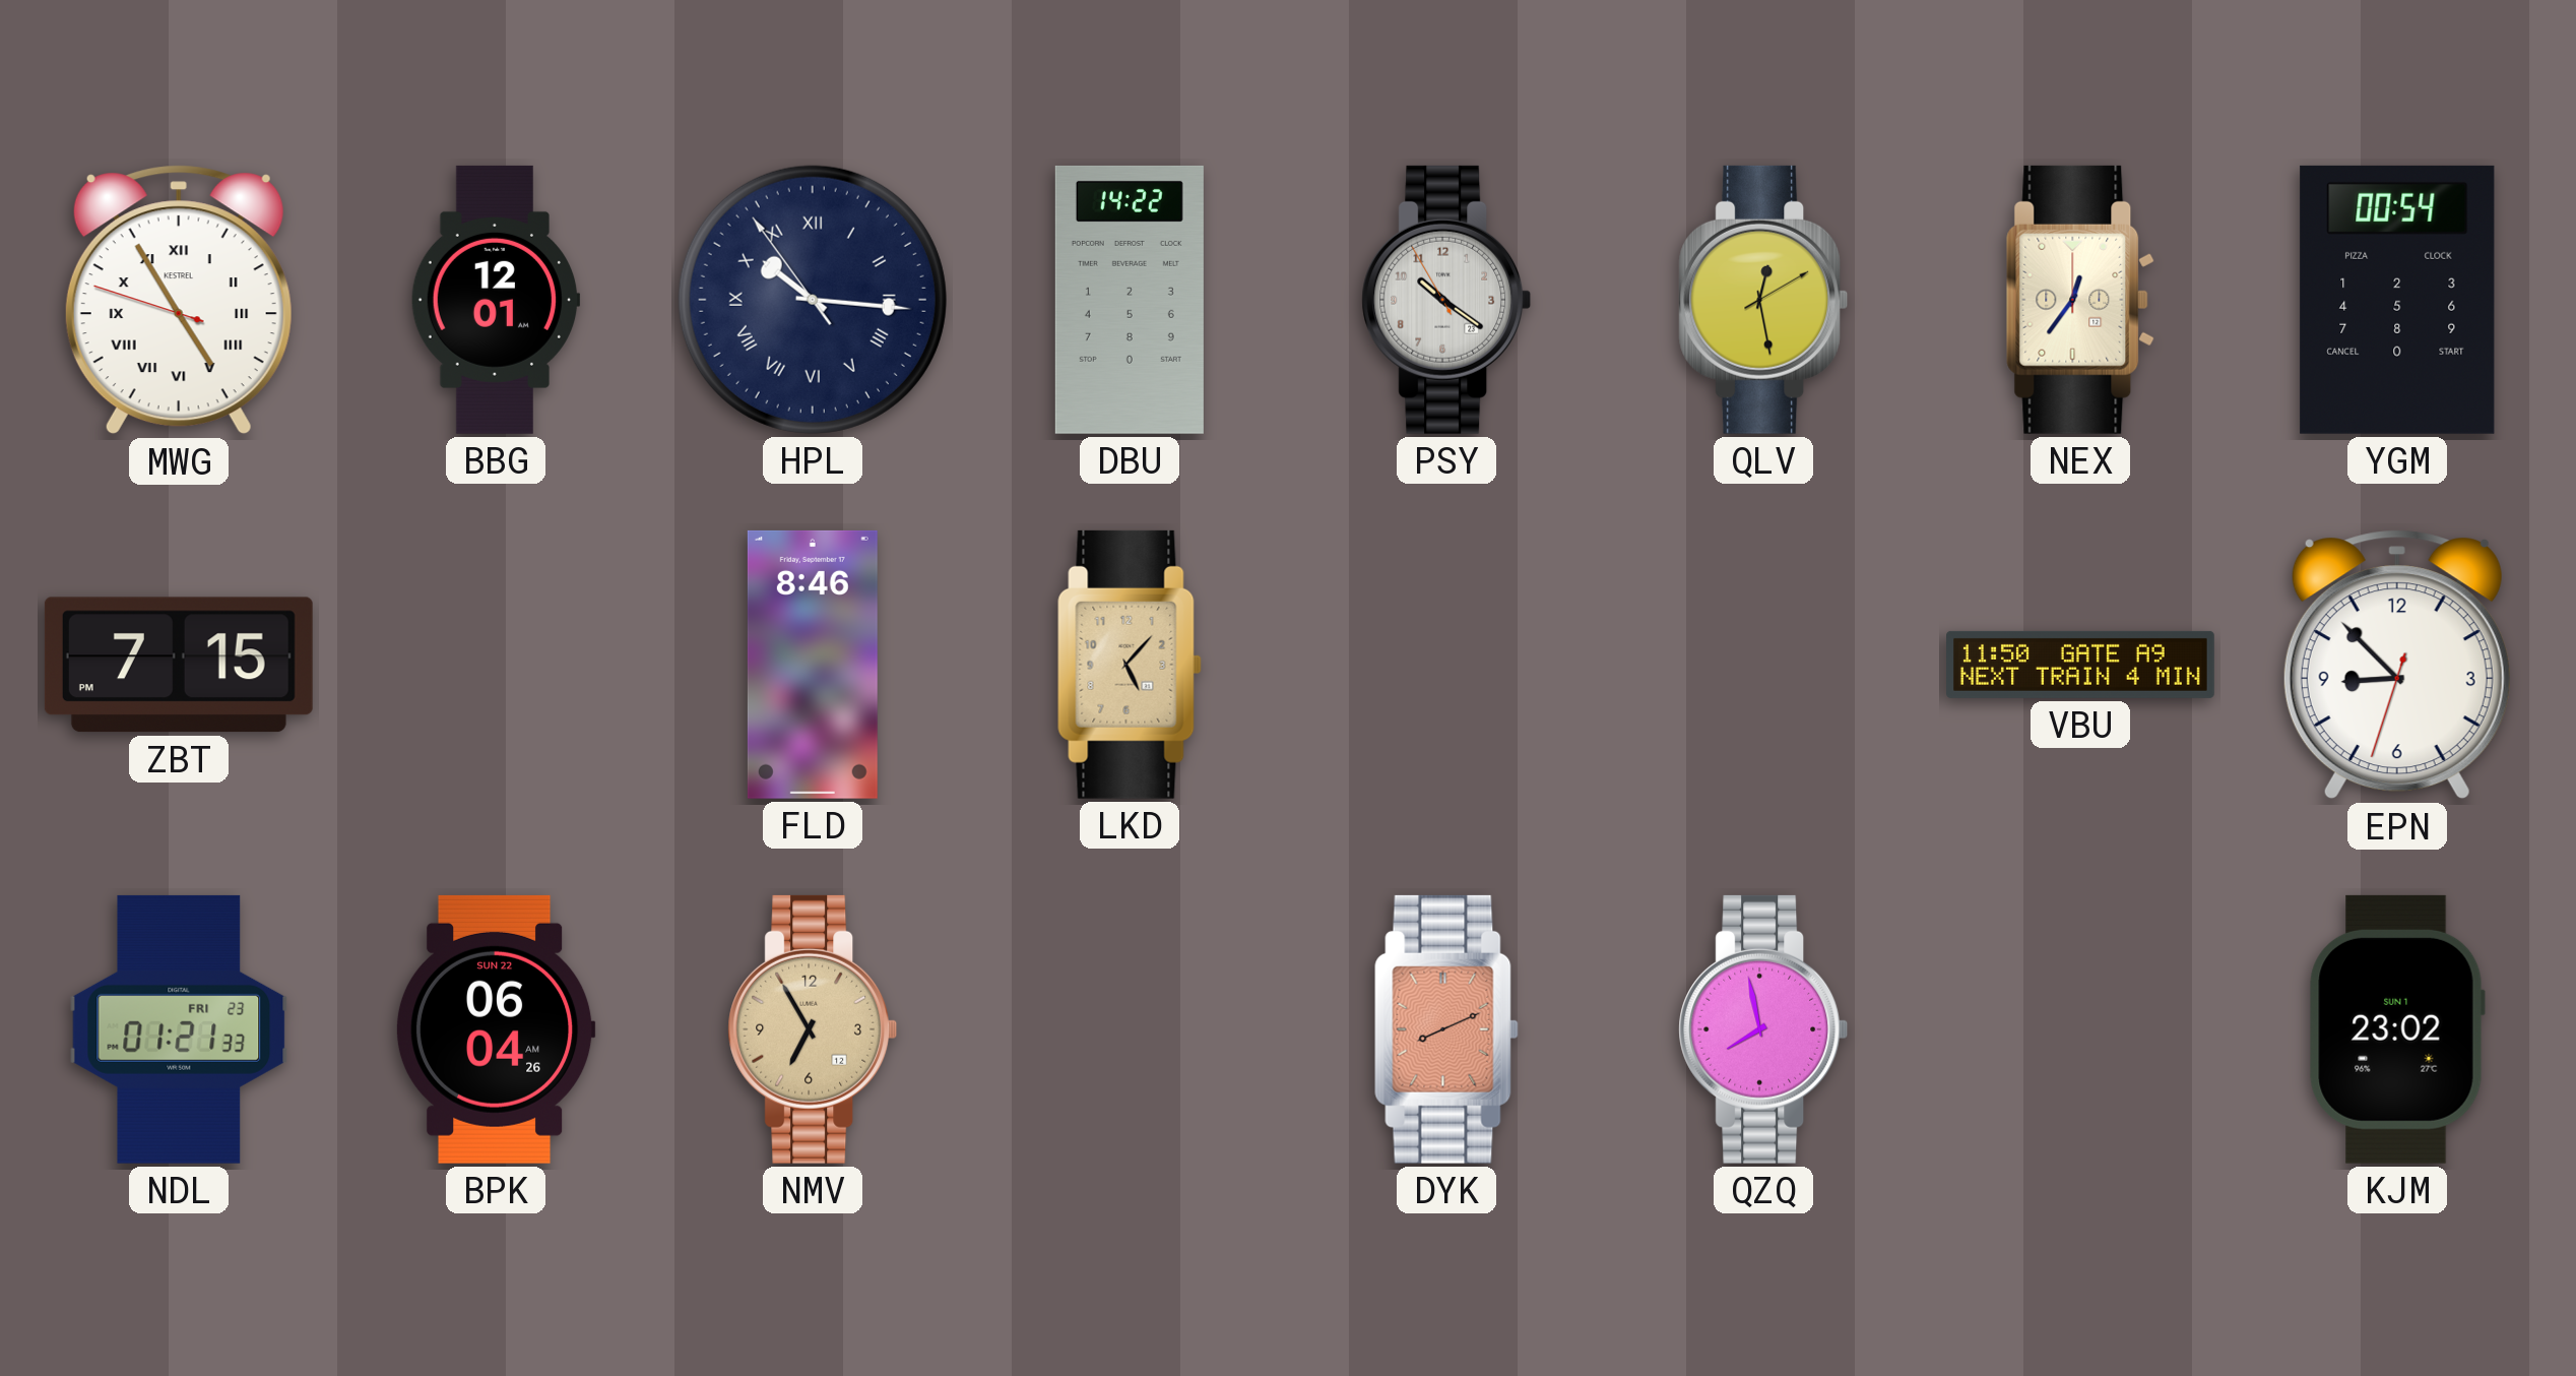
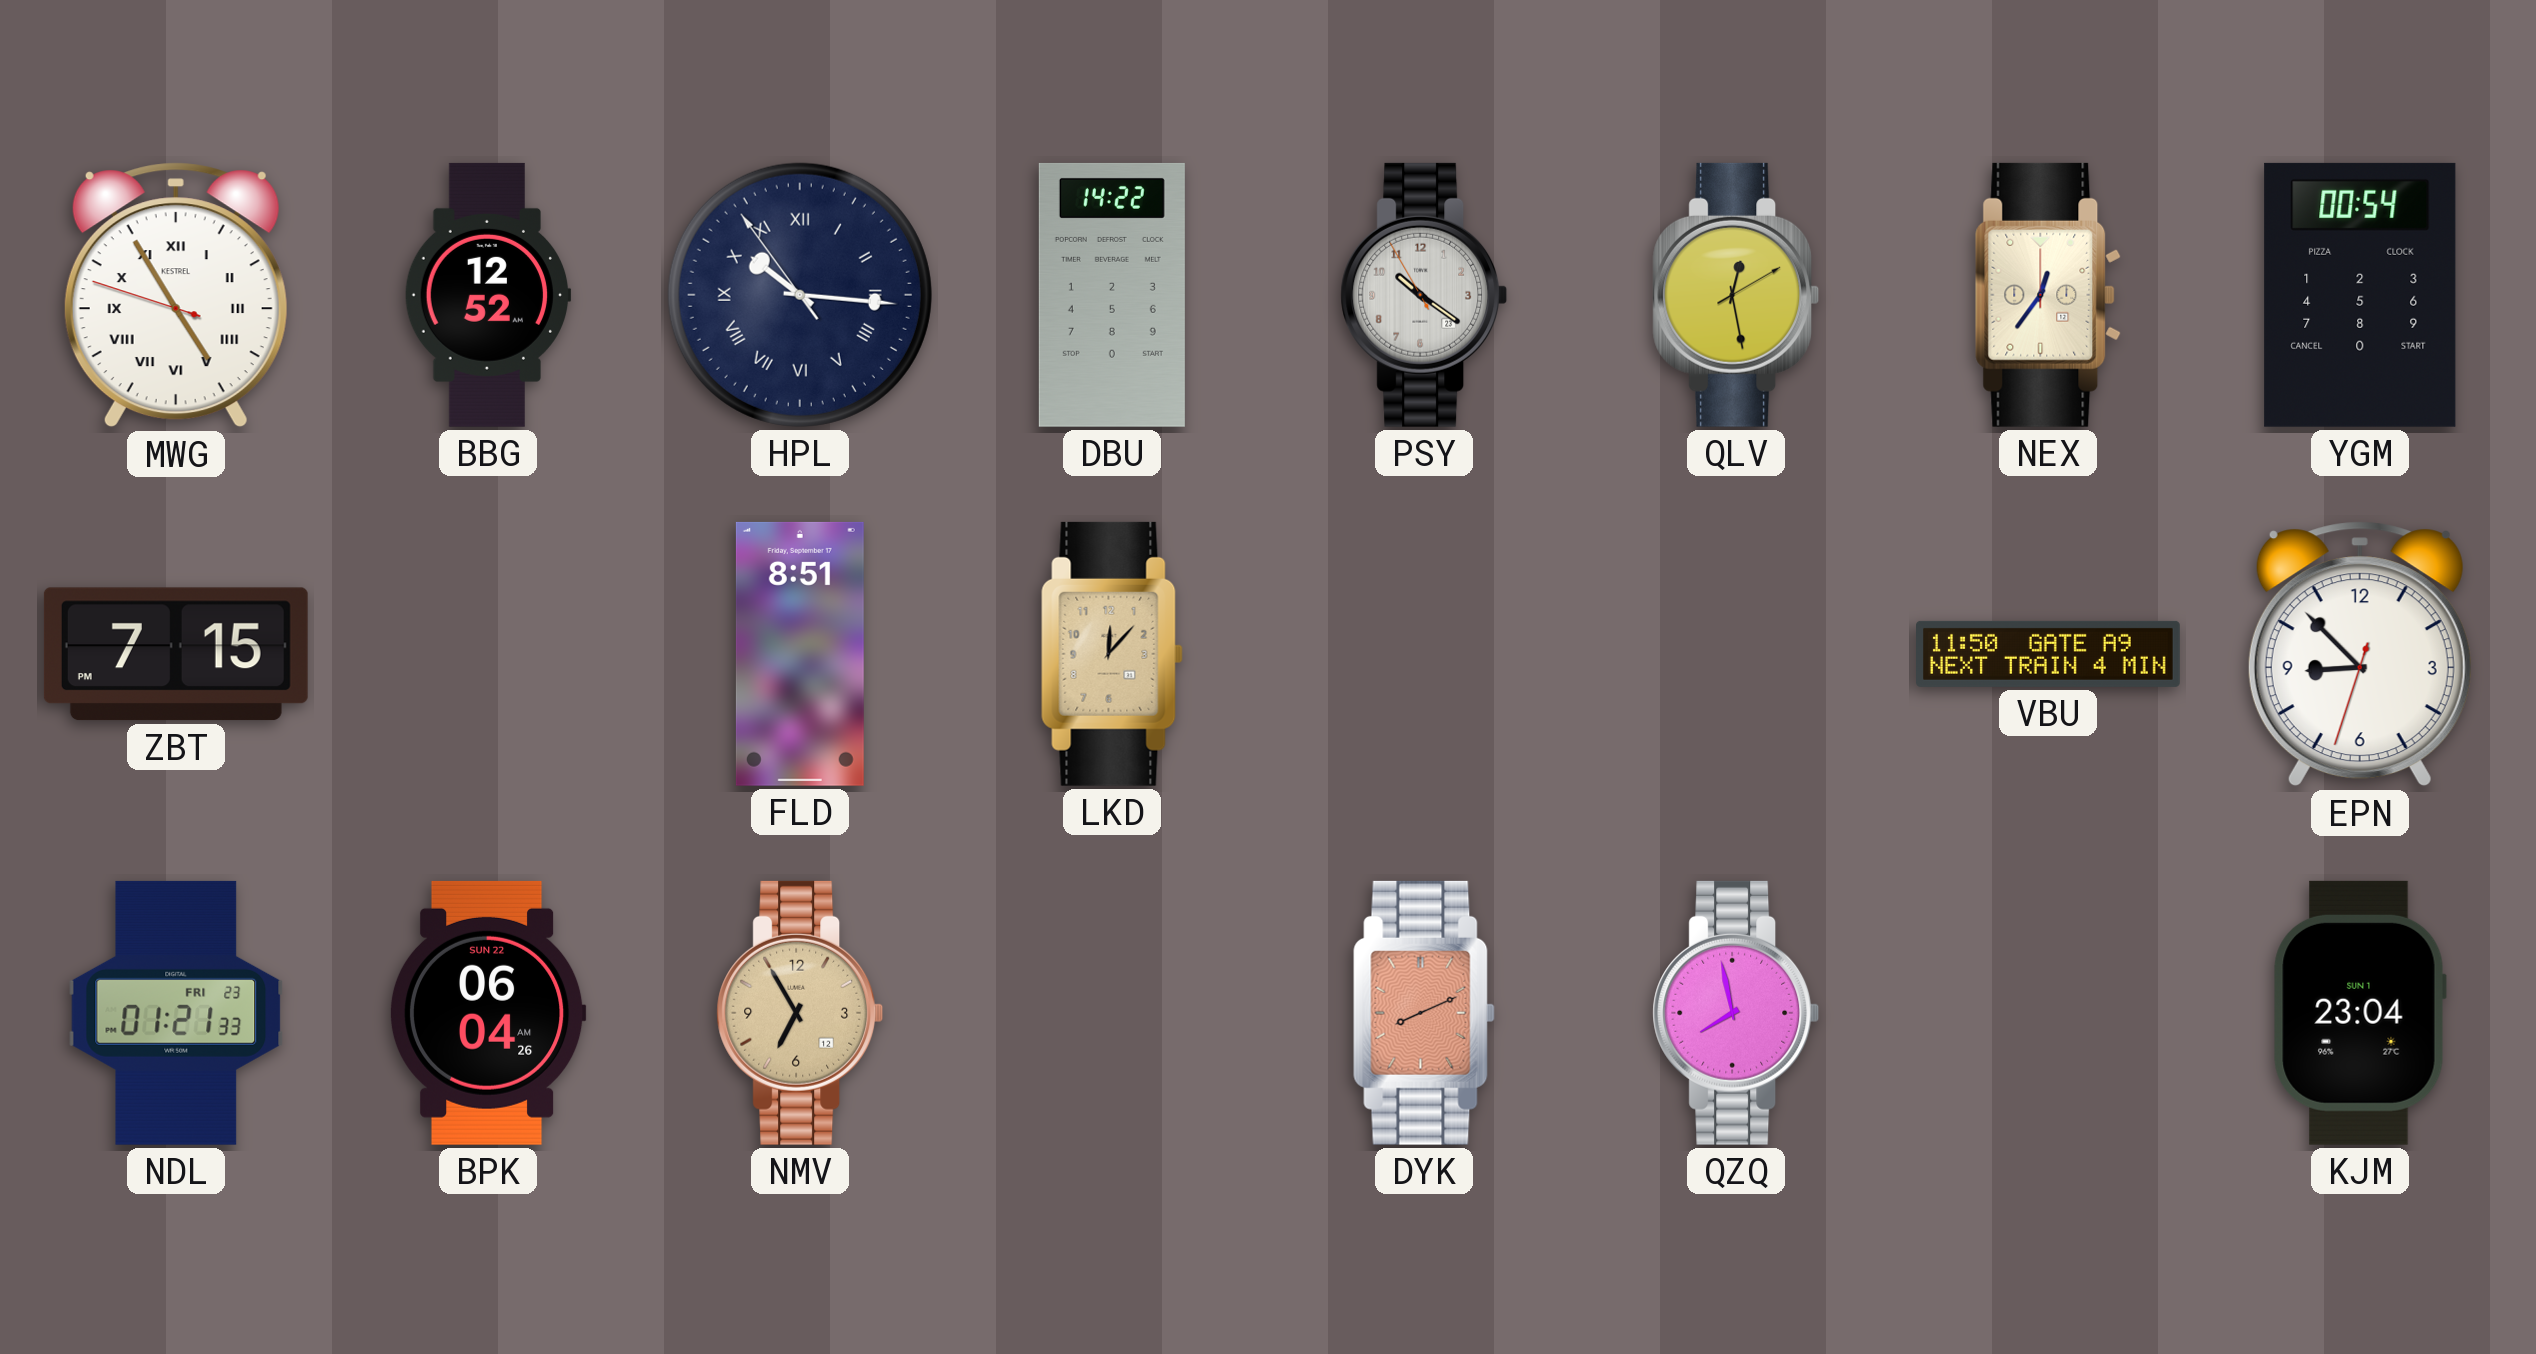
BBG: 12:01 -> 12:52 (488, 295)
FLD: 8:46 -> 8:51 (800, 654)
LKD: 5:07 -> 12:07 (1112, 654)
KJM: 23:02 -> 23:04 (2360, 1013)
